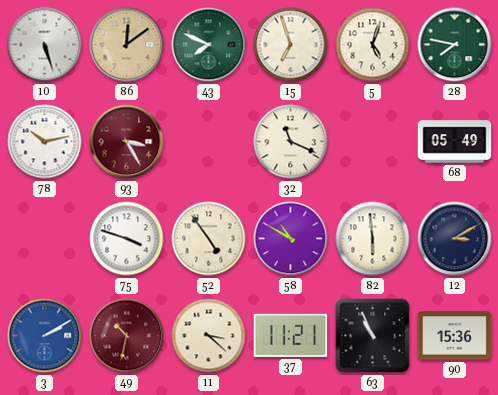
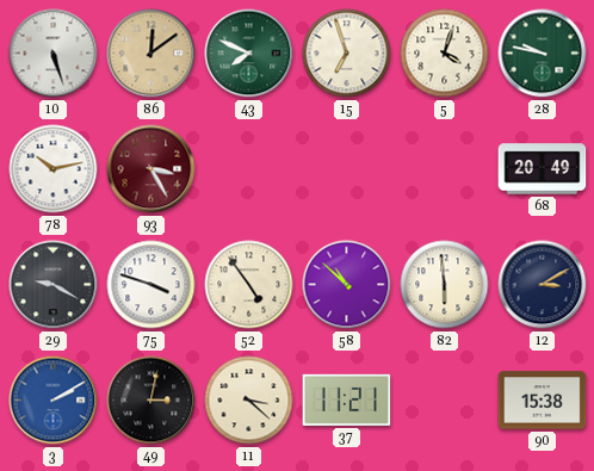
5: 5:03 -> 4:03 (445, 54)
28: 7:47 -> 9:47 (543, 54)
32: 11:19 -> none (291, 142)
68: 05:49 -> 20:49 (543, 169)
29: none -> 9:20 (54, 285)
58: 10:50 -> 10:52 (347, 285)
49: 10:32 -> 3:02 (151, 401)
49 dial: burgundy -> black (151, 401)
63: 10:56 -> none (373, 336)
90: 15:36 -> 15:38 (543, 401)
